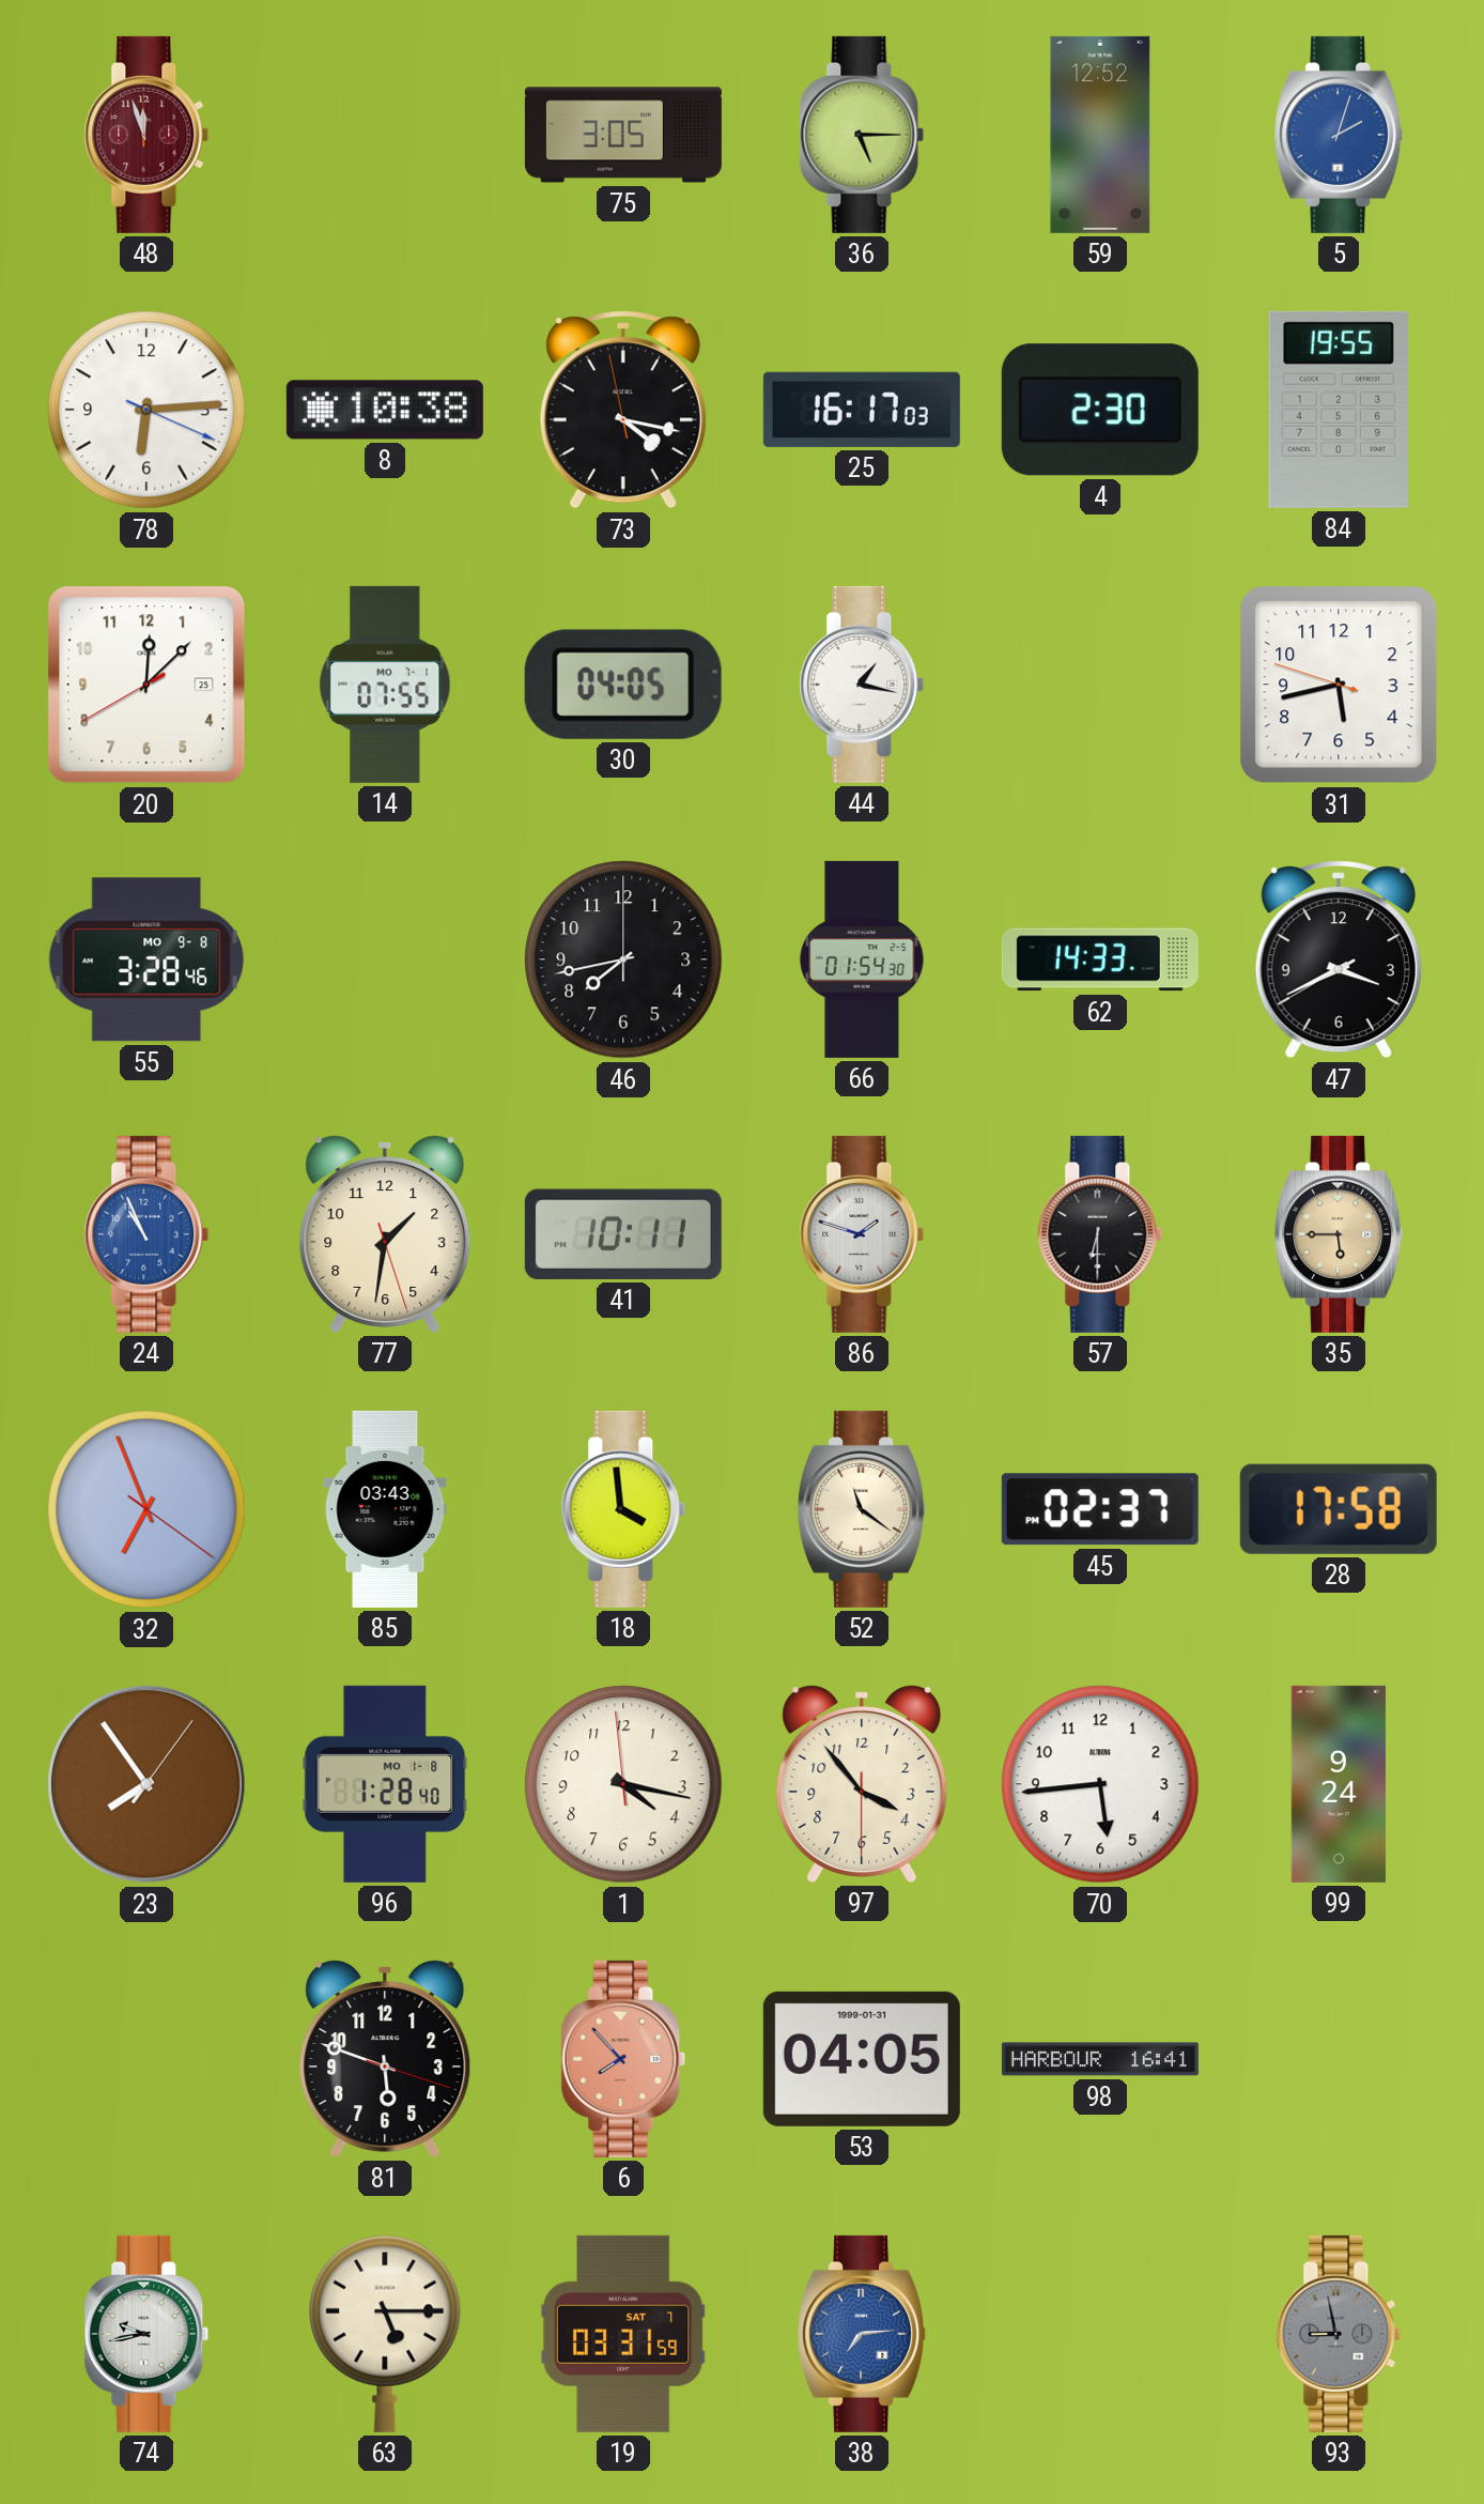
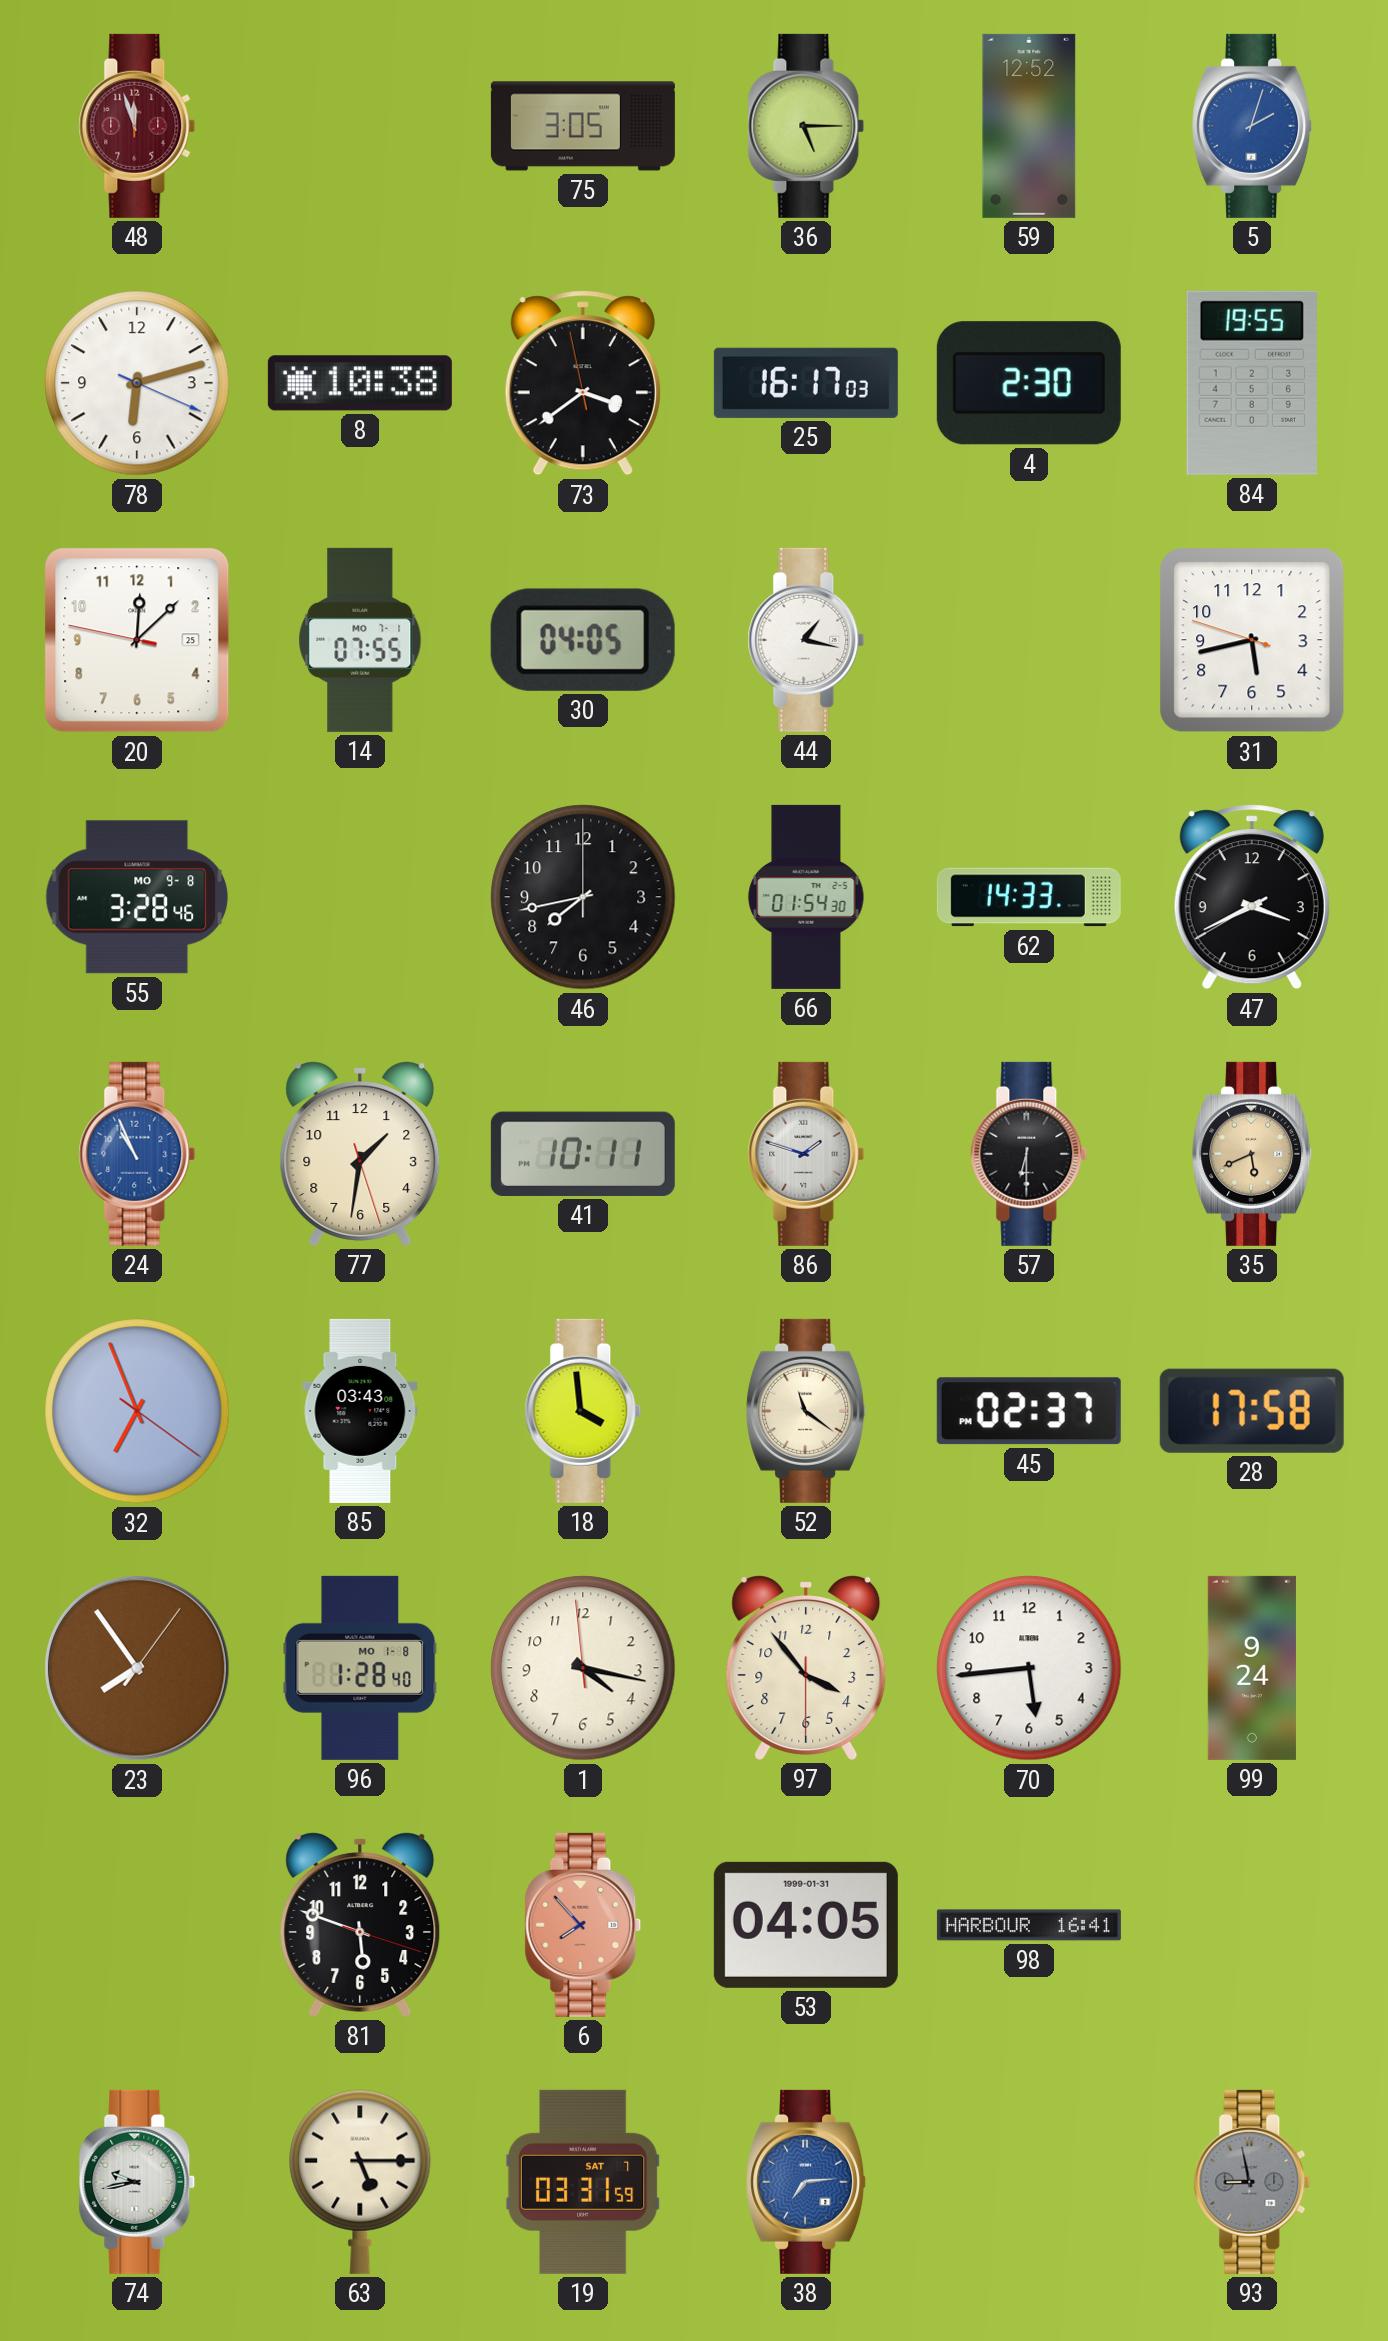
78: 6:14 -> 6:12 (137, 383)
73: 4:16 -> 3:38 (583, 383)
20: 12:07:40 -> 12:07:47 (137, 640)
35: 5:45 -> 5:41 (1253, 1154)
